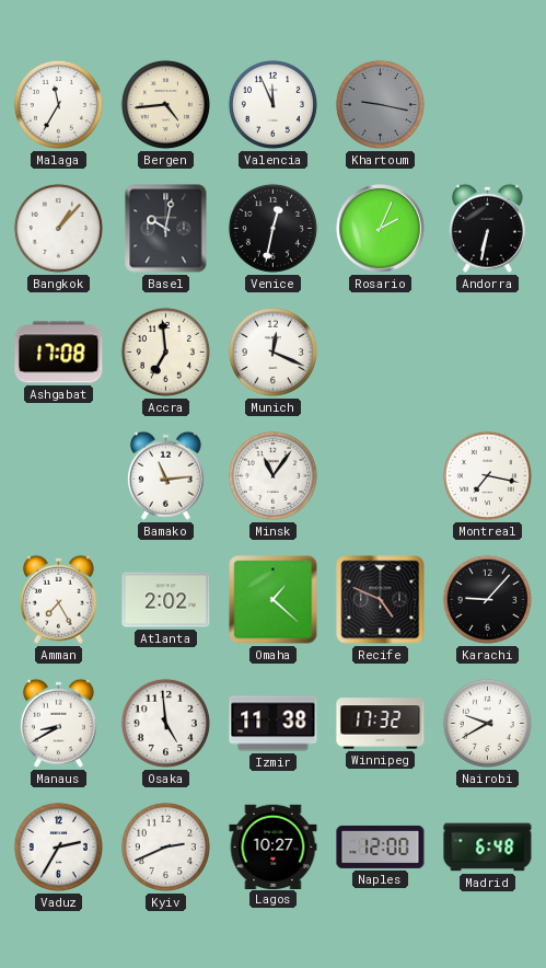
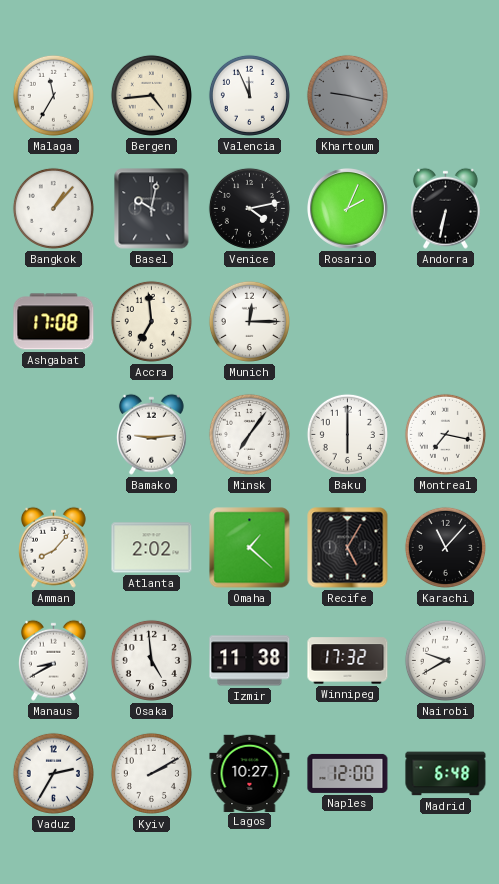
Venice: 12:32 -> 4:13 (249, 208)
Munich: 12:19 -> 12:15 (249, 321)
Bamako: 11:14 -> 9:14 (151, 434)
Minsk: 11:06 -> 7:06 (249, 434)
Baku: none -> 6:00 (347, 434)
Amman: 7:25 -> 8:07 (53, 547)
Recife: 4:49 -> 5:05 (348, 548)
Karachi: 9:07 -> 11:07 (445, 547)
Kyiv: 2:41 -> 2:10 (151, 773)
